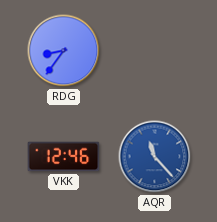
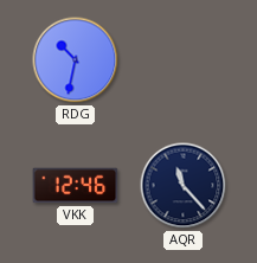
RDG: 8:36 -> 10:32 (76, 60)
AQR dial: blue -> navy (184, 186)
